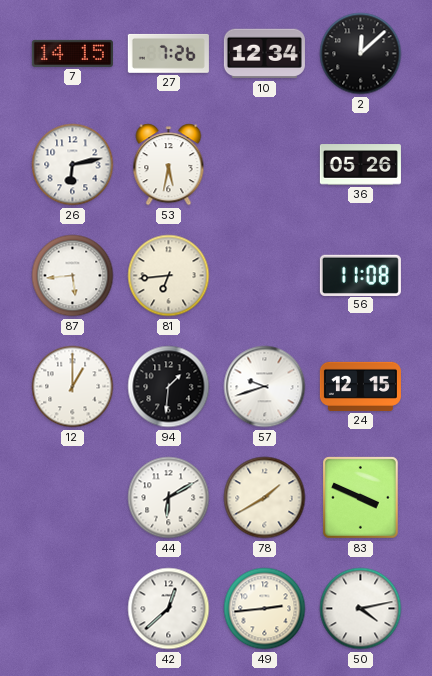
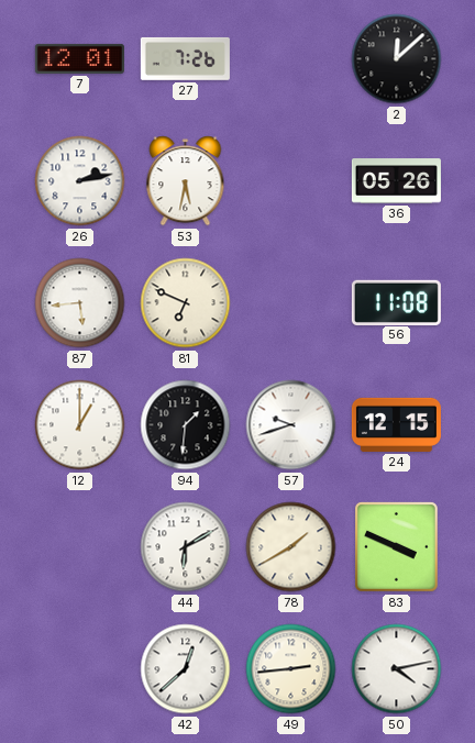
7: 14:15 -> 12:01 (79, 58)
10: 12:34 -> none (264, 54)
26: 6:13 -> 2:13 (80, 181)
81: 6:44 -> 6:49 (186, 303)
